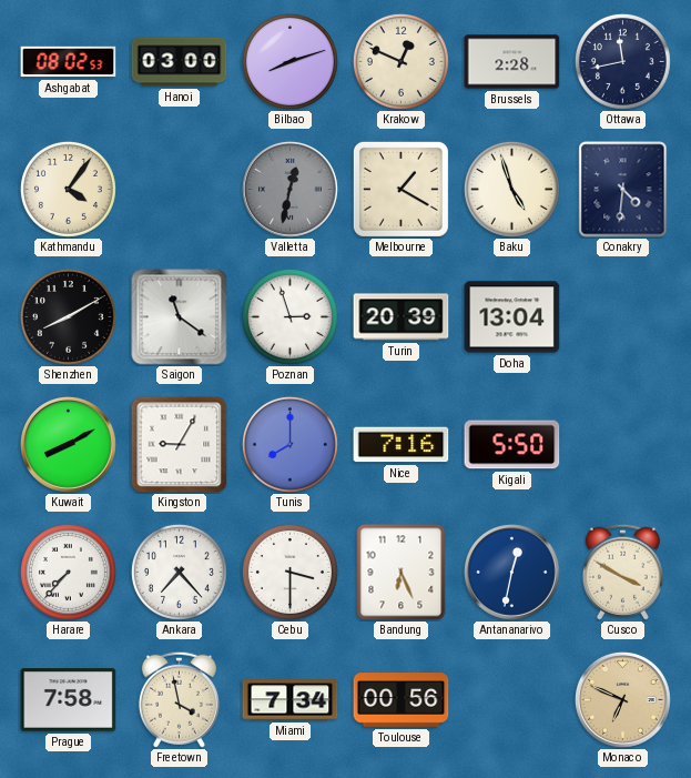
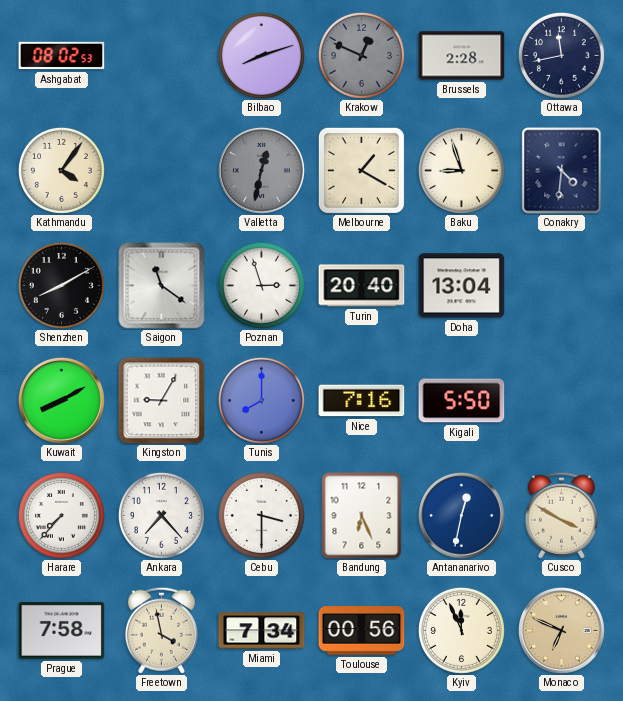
Hanoi: 03:00 -> none (180, 62)
Krakow dial: cream -> grey (361, 55)
Baku: 4:57 -> 8:57 (461, 170)
Turin: 20:39 -> 20:40 (362, 286)
Kyiv: none -> 11:56 (461, 630)
